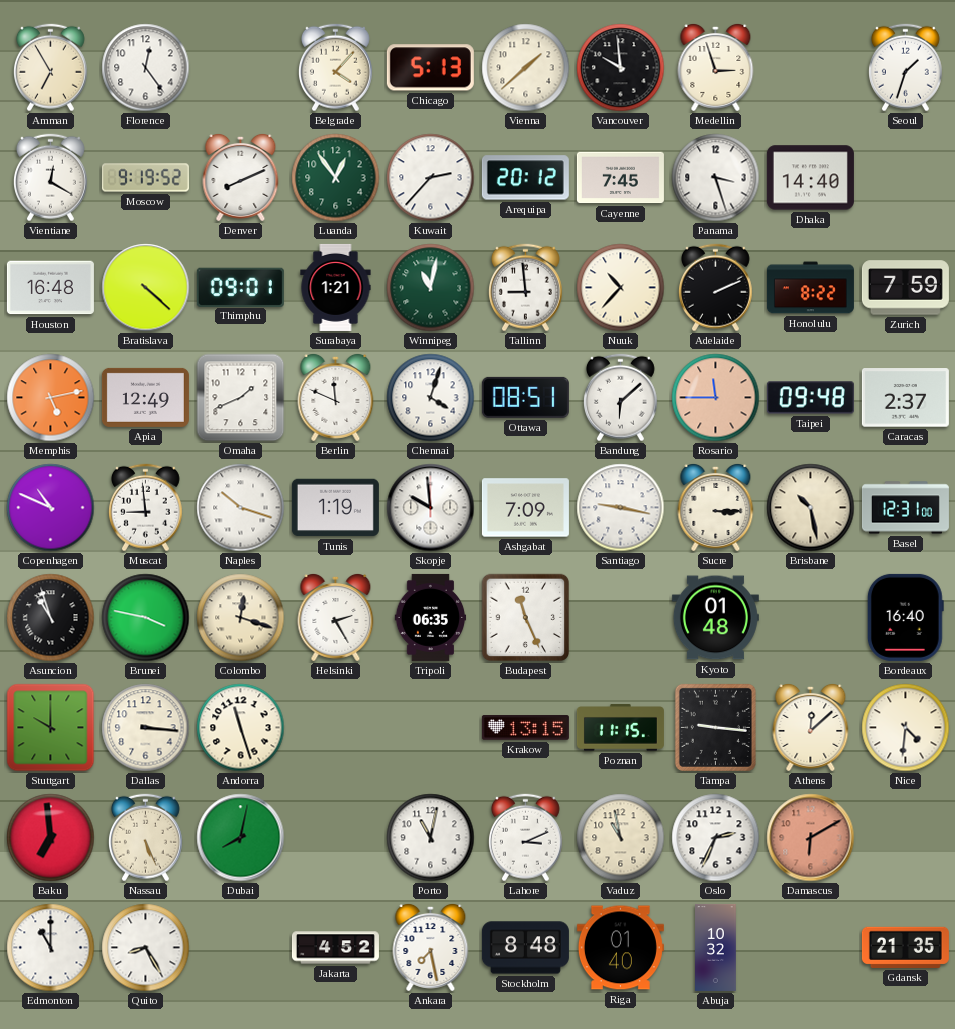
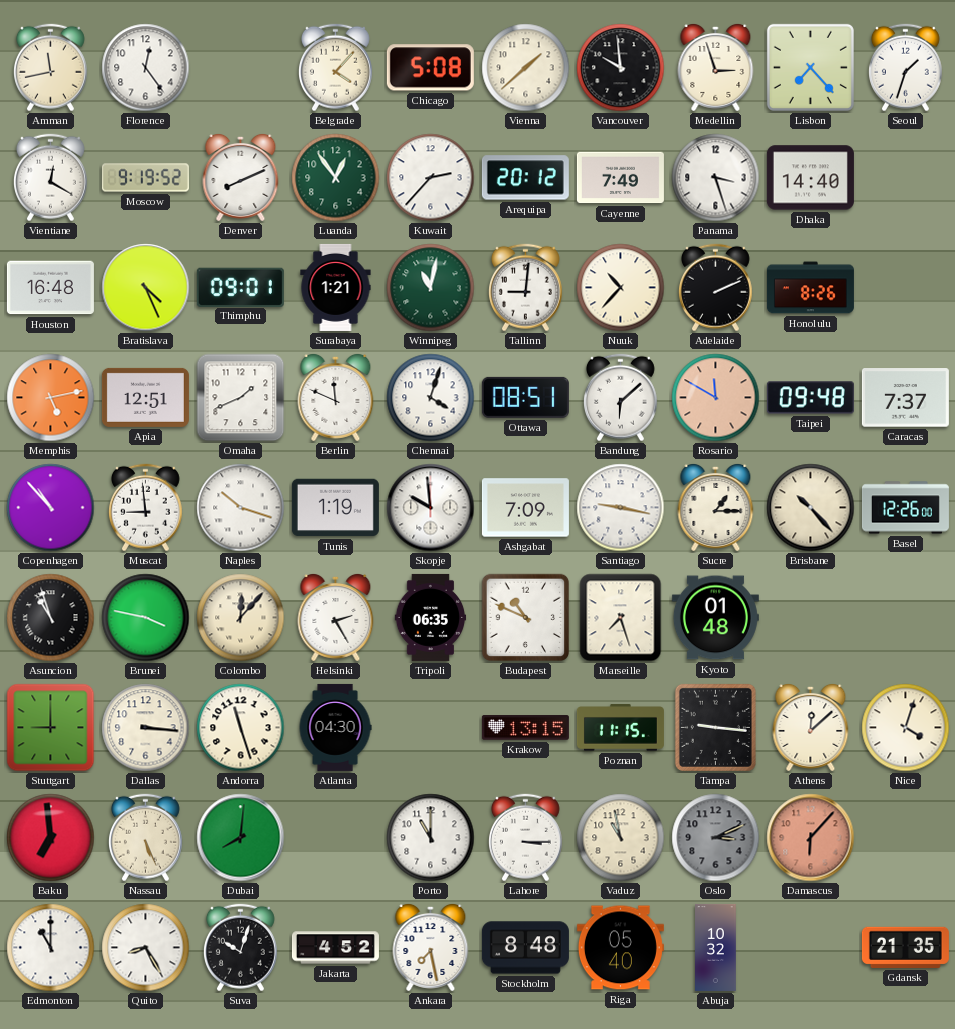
Amman: 6:55 -> 11:43 (50, 68)
Chicago: 5:13 -> 5:08 (430, 68)
Lisbon: none -> 7:23 (810, 67)
Cayenne: 7:45 -> 7:49 (620, 178)
Bratislava: 4:22 -> 4:26 (146, 288)
Tallinn: 8:59 -> 9:01 (525, 288)
Honolulu: 8:22 -> 8:26 (810, 288)
Zurich: 7:59 -> none (905, 288)
Apia: 12:49 -> 12:51 (145, 397)
Rosario: 11:45 -> 11:50 (716, 398)
Caracas: 2:37 -> 7:37 (905, 398)
Copenhagen: 10:49 -> 10:53 (51, 508)
Sucre: 3:15 -> 1:15 (716, 507)
Brisbane: 10:28 -> 10:23 (811, 508)
Basel: 12:31 -> 12:26 (905, 508)
Colombo: 12:18 -> 12:07 (241, 618)
Budapest: 11:26 -> 10:49 (526, 618)
Marseille: none -> 7:27 (621, 618)
Bordeaux: 16:40 -> none (905, 617)
Stuttgart: 10:00 -> 9:00 (51, 728)
Atlanta: none -> 04:30 (335, 727)
Nice: 4:31 -> 4:03 (906, 728)
Dubai: 8:02 -> 8:01 (241, 838)
Porto: 11:02 -> 11:00 (431, 838)
Lahore: 3:11 -> 3:15 (525, 838)
Oslo: 2:34 -> 3:11 (716, 838)
Oslo dial: white -> grey (716, 838)
Damascus: 6:10 -> 6:07 (811, 838)
Suva: none -> 10:03 (240, 948)
Riga: 01:40 -> 05:40 (620, 948)
